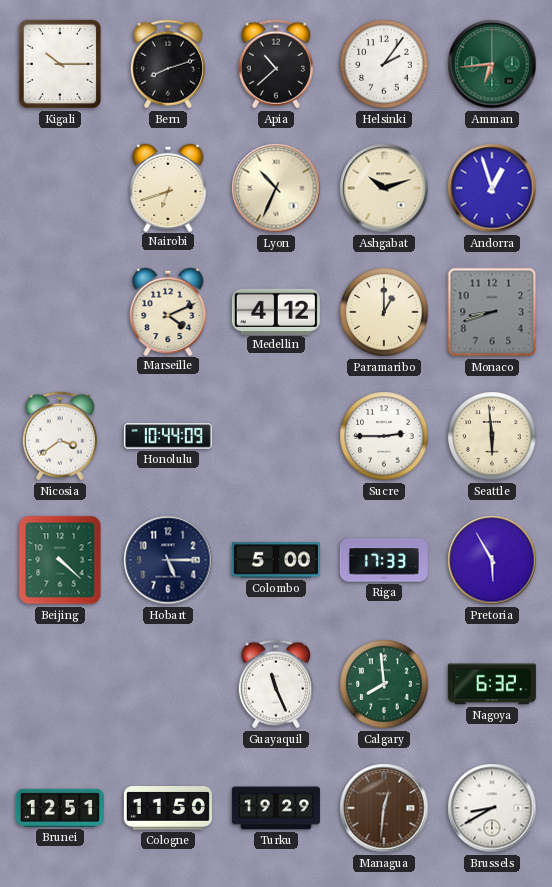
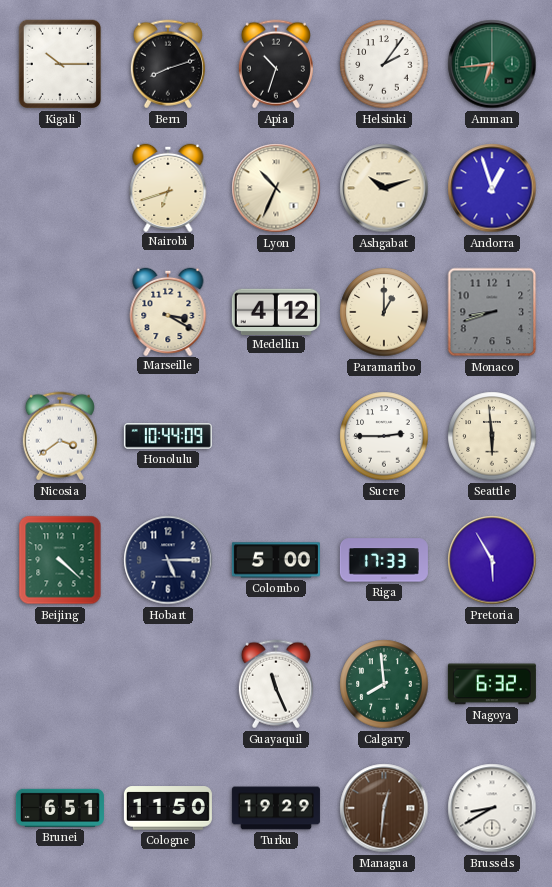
Apia: 10:38 -> 10:33 (276, 64)
Marseille: 4:11 -> 3:20 (168, 311)
Brunei: 12:51 -> 6:51 (60, 808)
